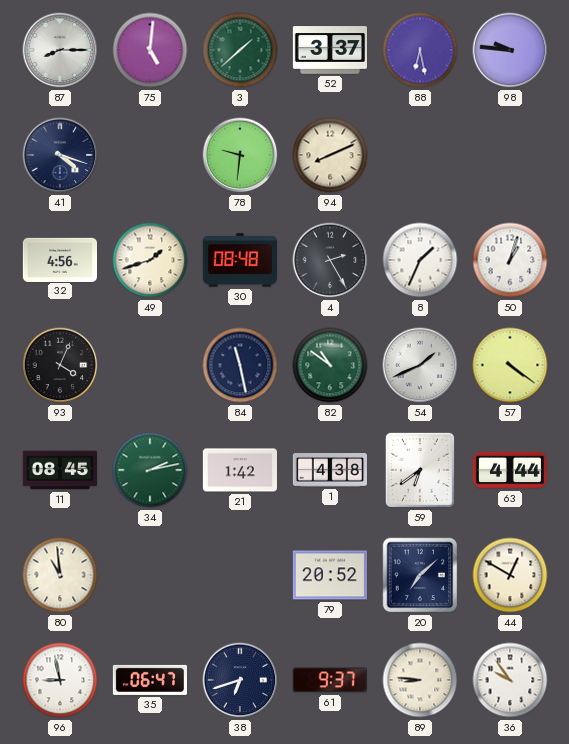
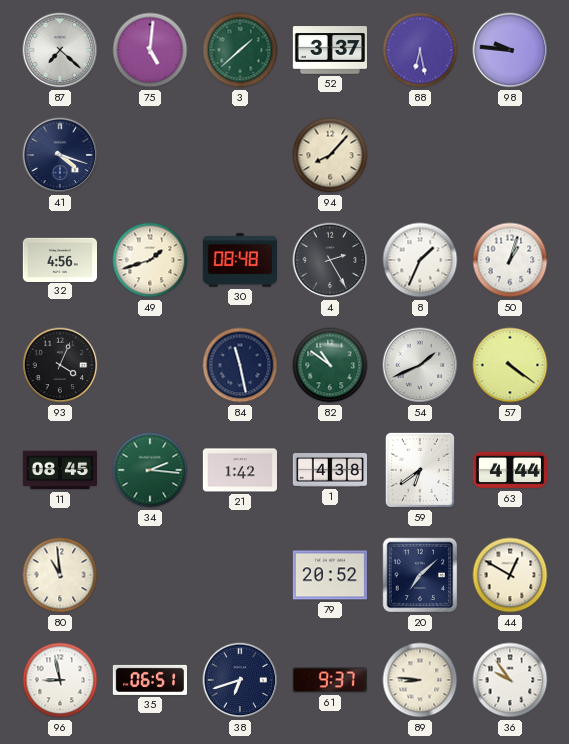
87: 8:15 -> 7:22 (60, 50)
78: 9:31 -> none (240, 155)
94: 8:11 -> 8:07 (330, 155)
34: 2:13 -> 2:16 (150, 470)
35: 06:47 -> 06:51 (149, 680)
